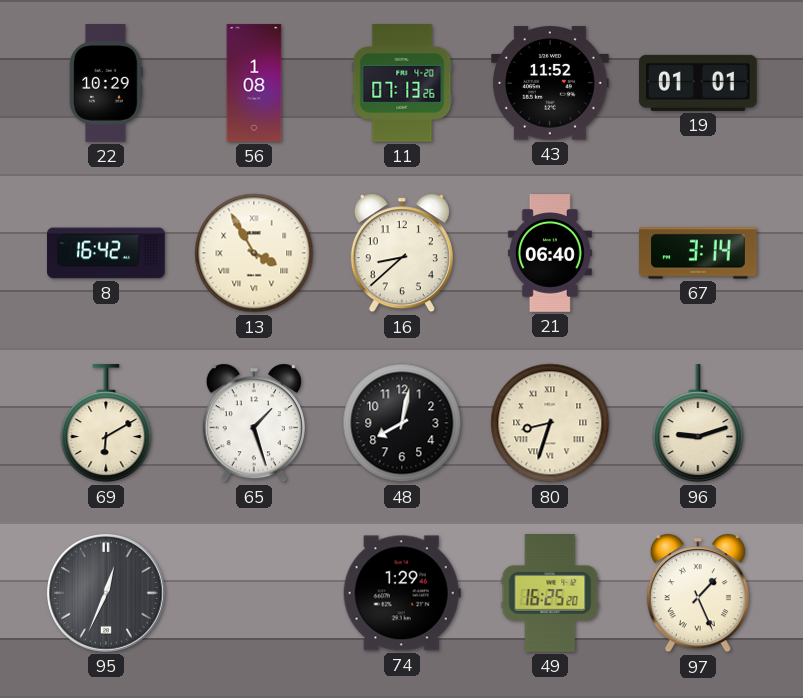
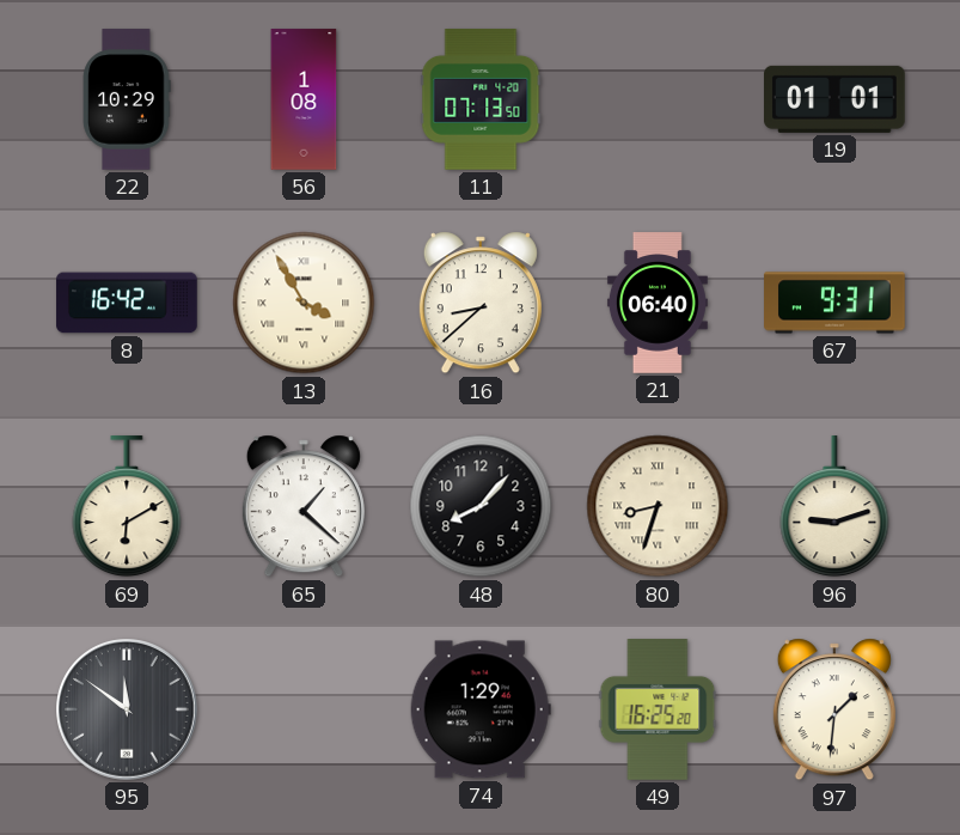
11: 07:13:26 -> 07:13:50 (481, 99)
43: 11:52 -> none (550, 83)
67: 3:14 -> 9:31 (834, 303)
65: 1:27 -> 1:22 (304, 506)
48: 8:02 -> 8:07 (481, 506)
95: 12:34 -> 11:51 (127, 709)
97: 1:26 -> 1:31 (834, 709)
